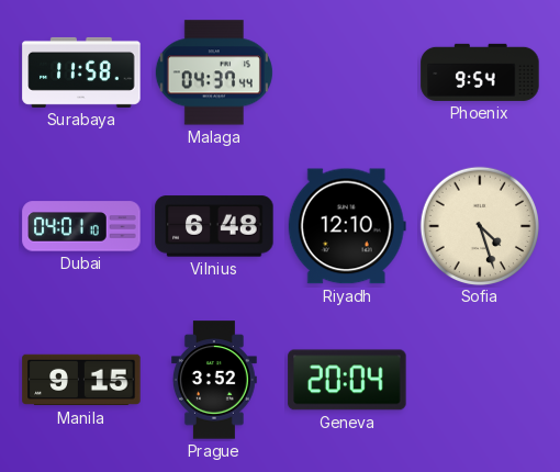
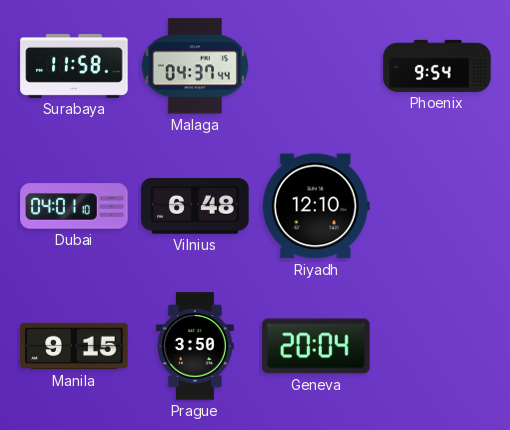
Sofia: 4:27 -> none (479, 225)
Prague: 3:52 -> 3:50 (195, 346)
